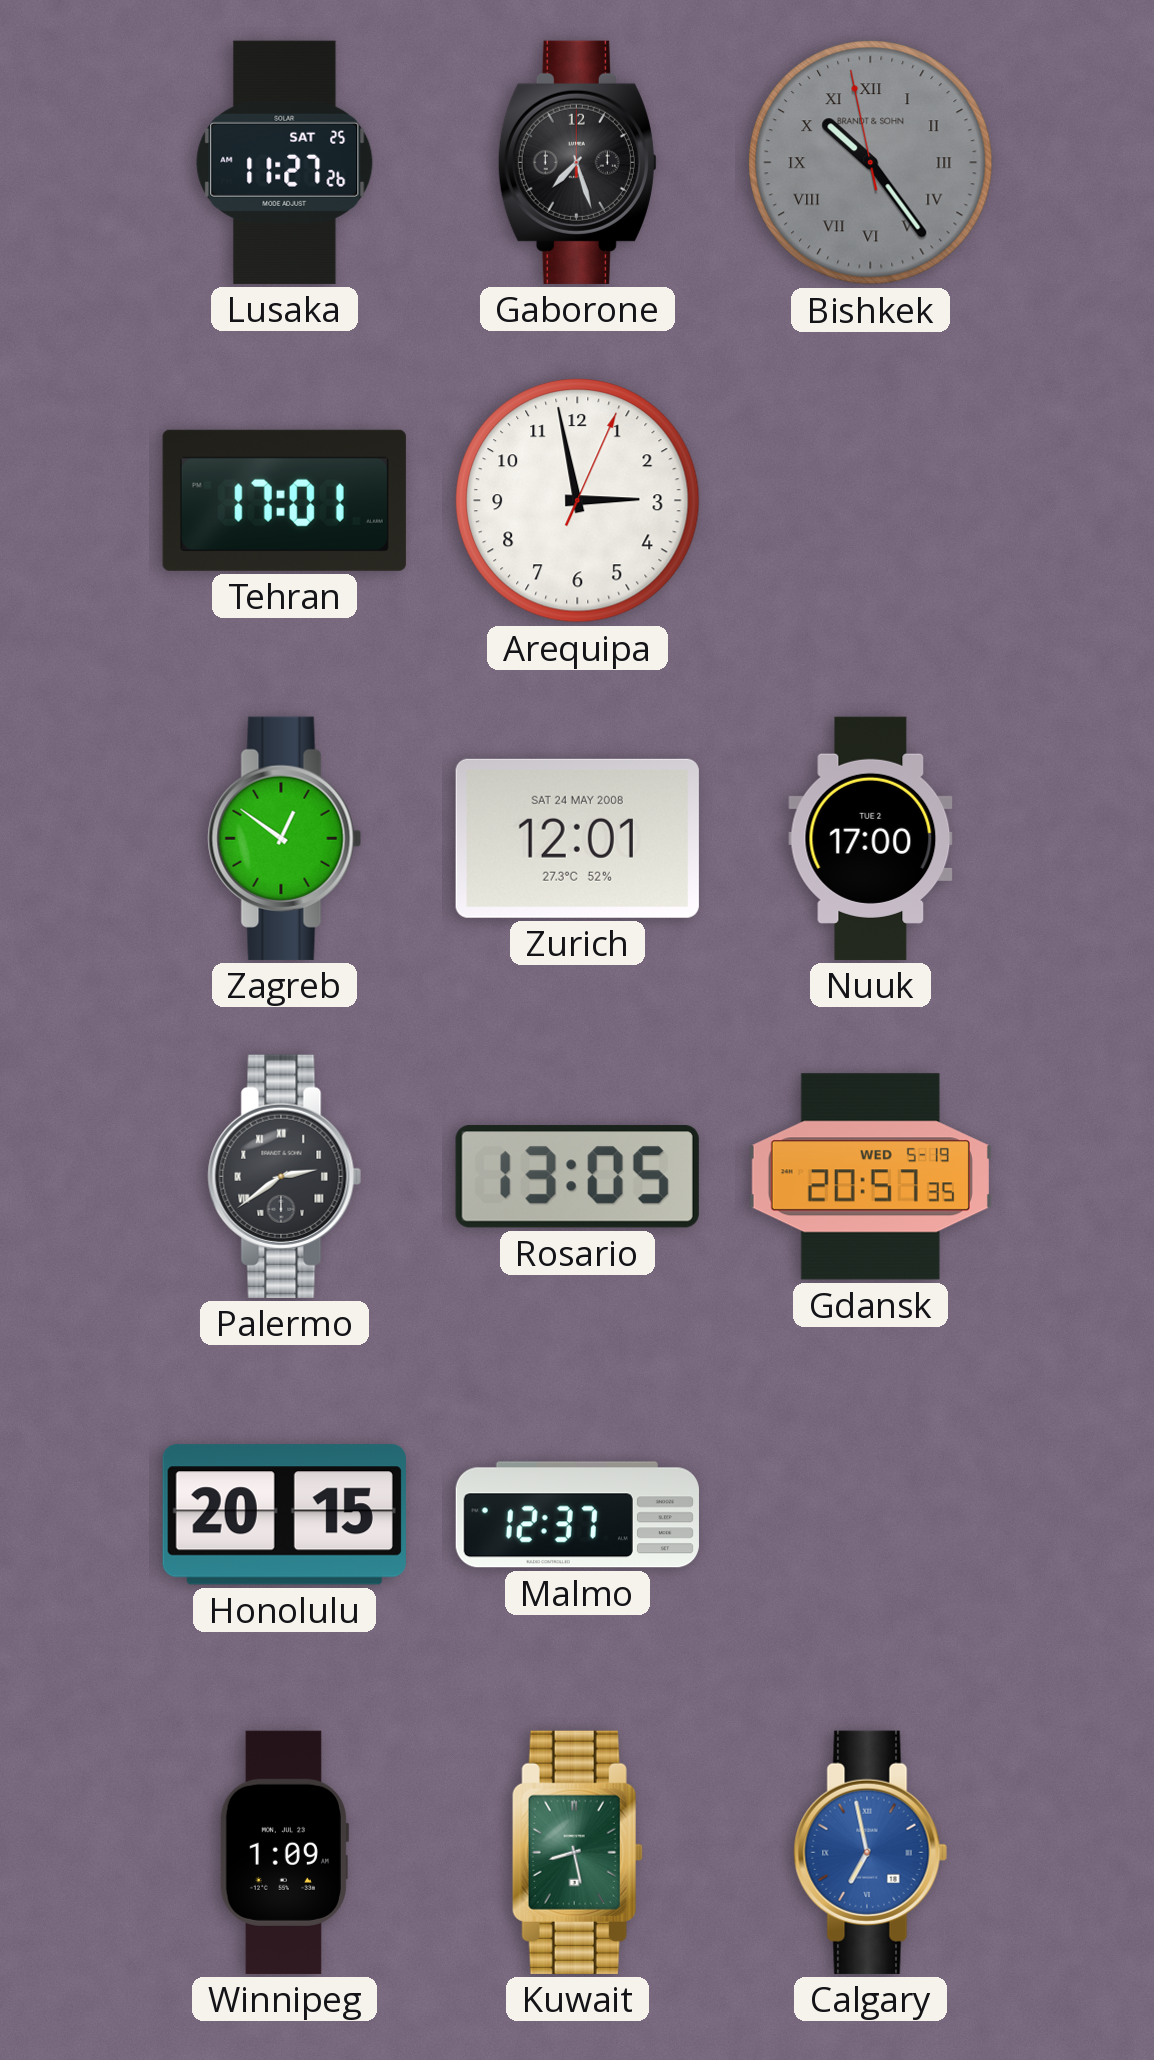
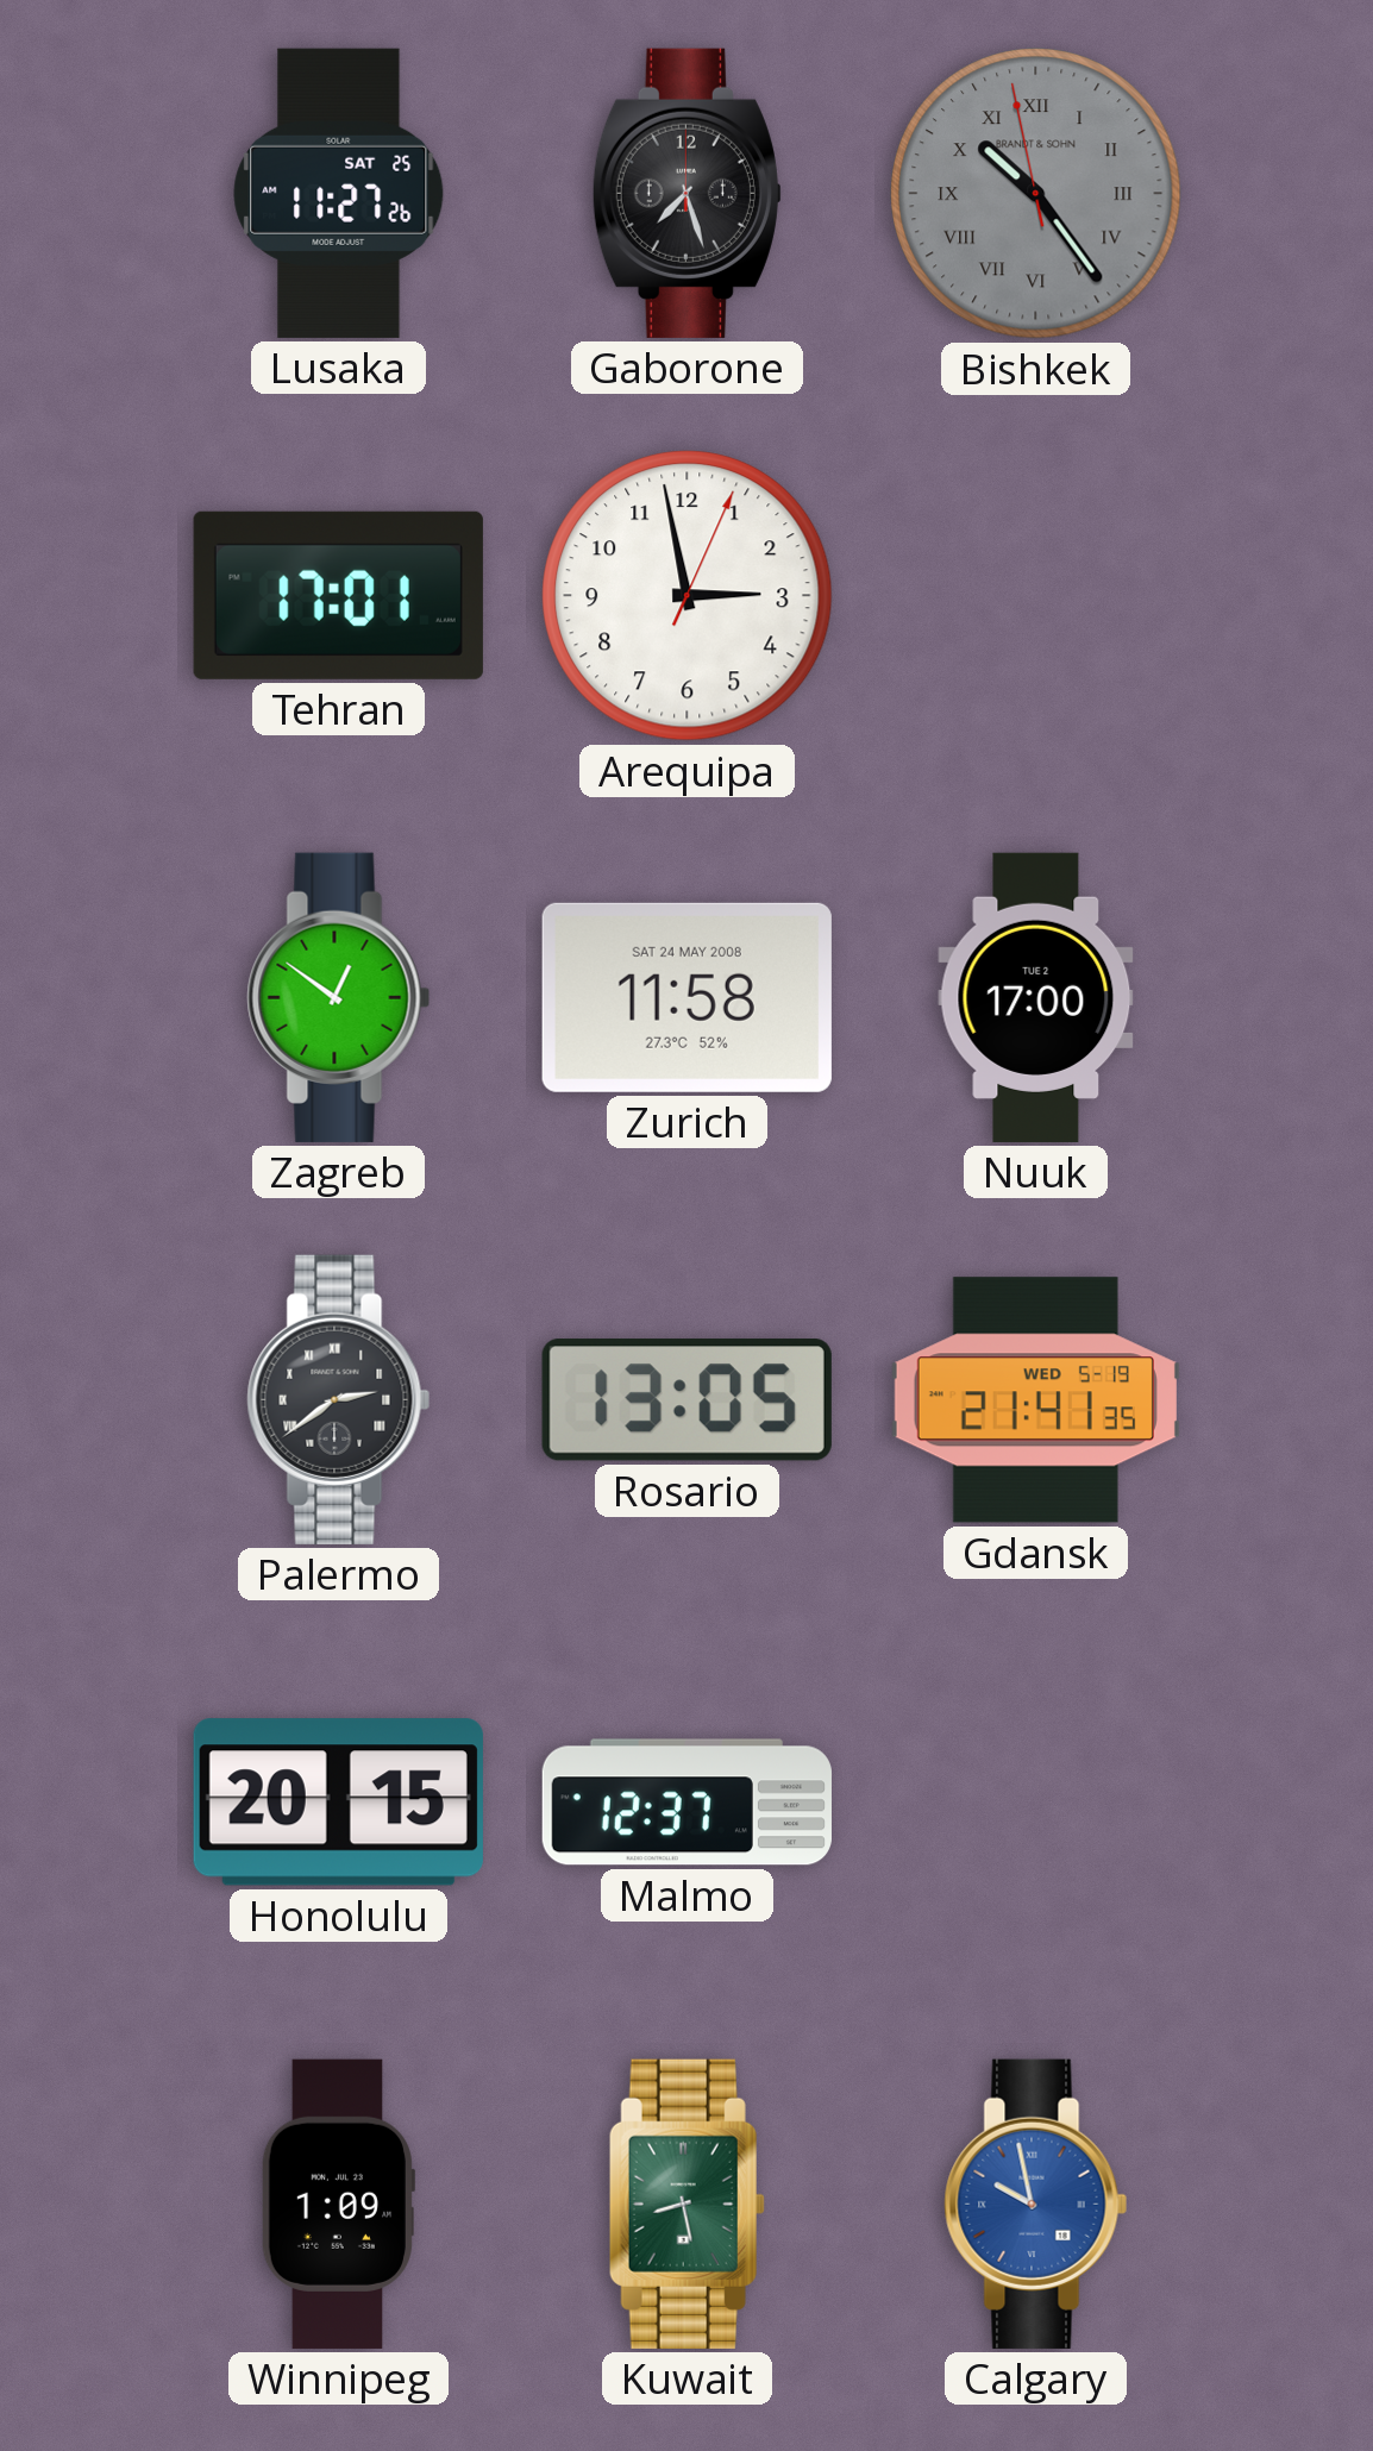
Zurich: 12:01 -> 11:58 (686, 997)
Gdansk: 20:57 -> 21:41 (1035, 1400)
Calgary: 6:58 -> 9:58 (1036, 2204)
